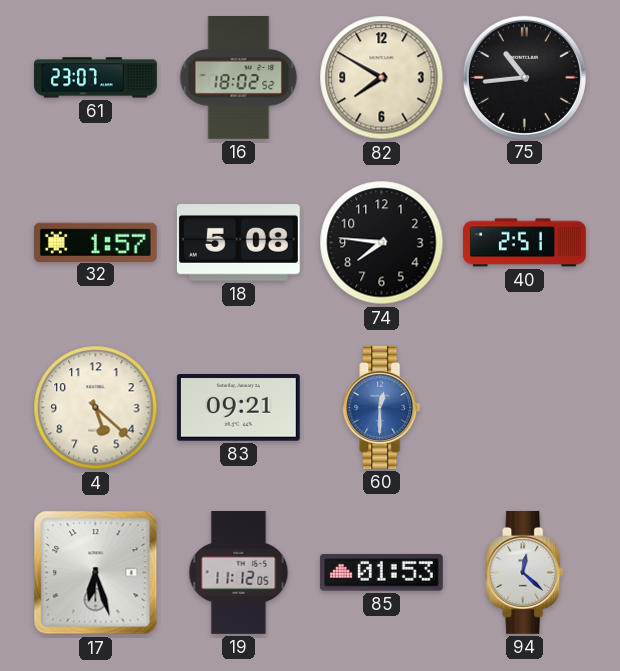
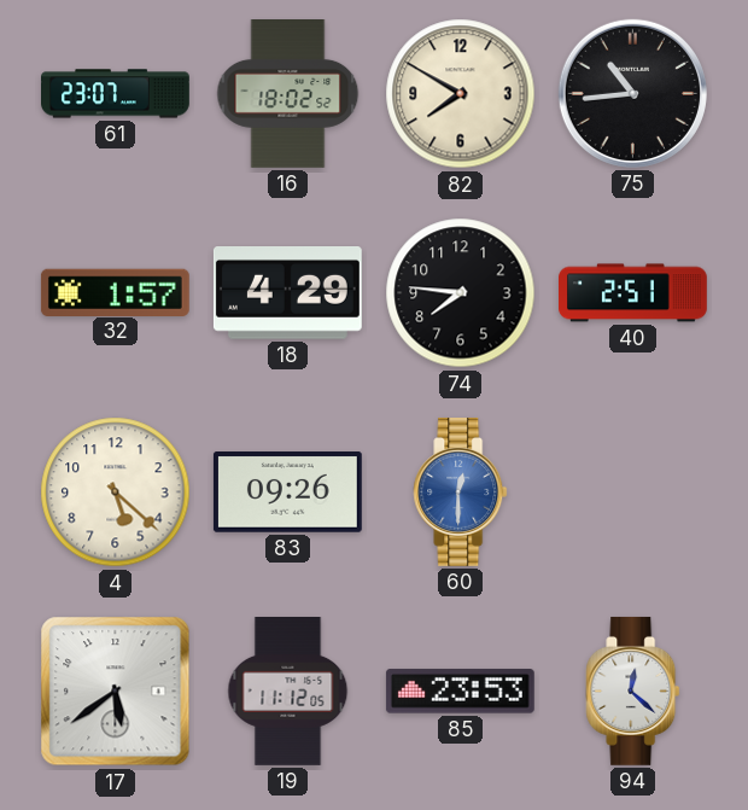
18: 5:08 -> 4:29 (287, 293)
83: 09:21 -> 09:26 (287, 493)
17: 6:27 -> 5:39 (116, 692)
85: 01:53 -> 23:53 (460, 692)
